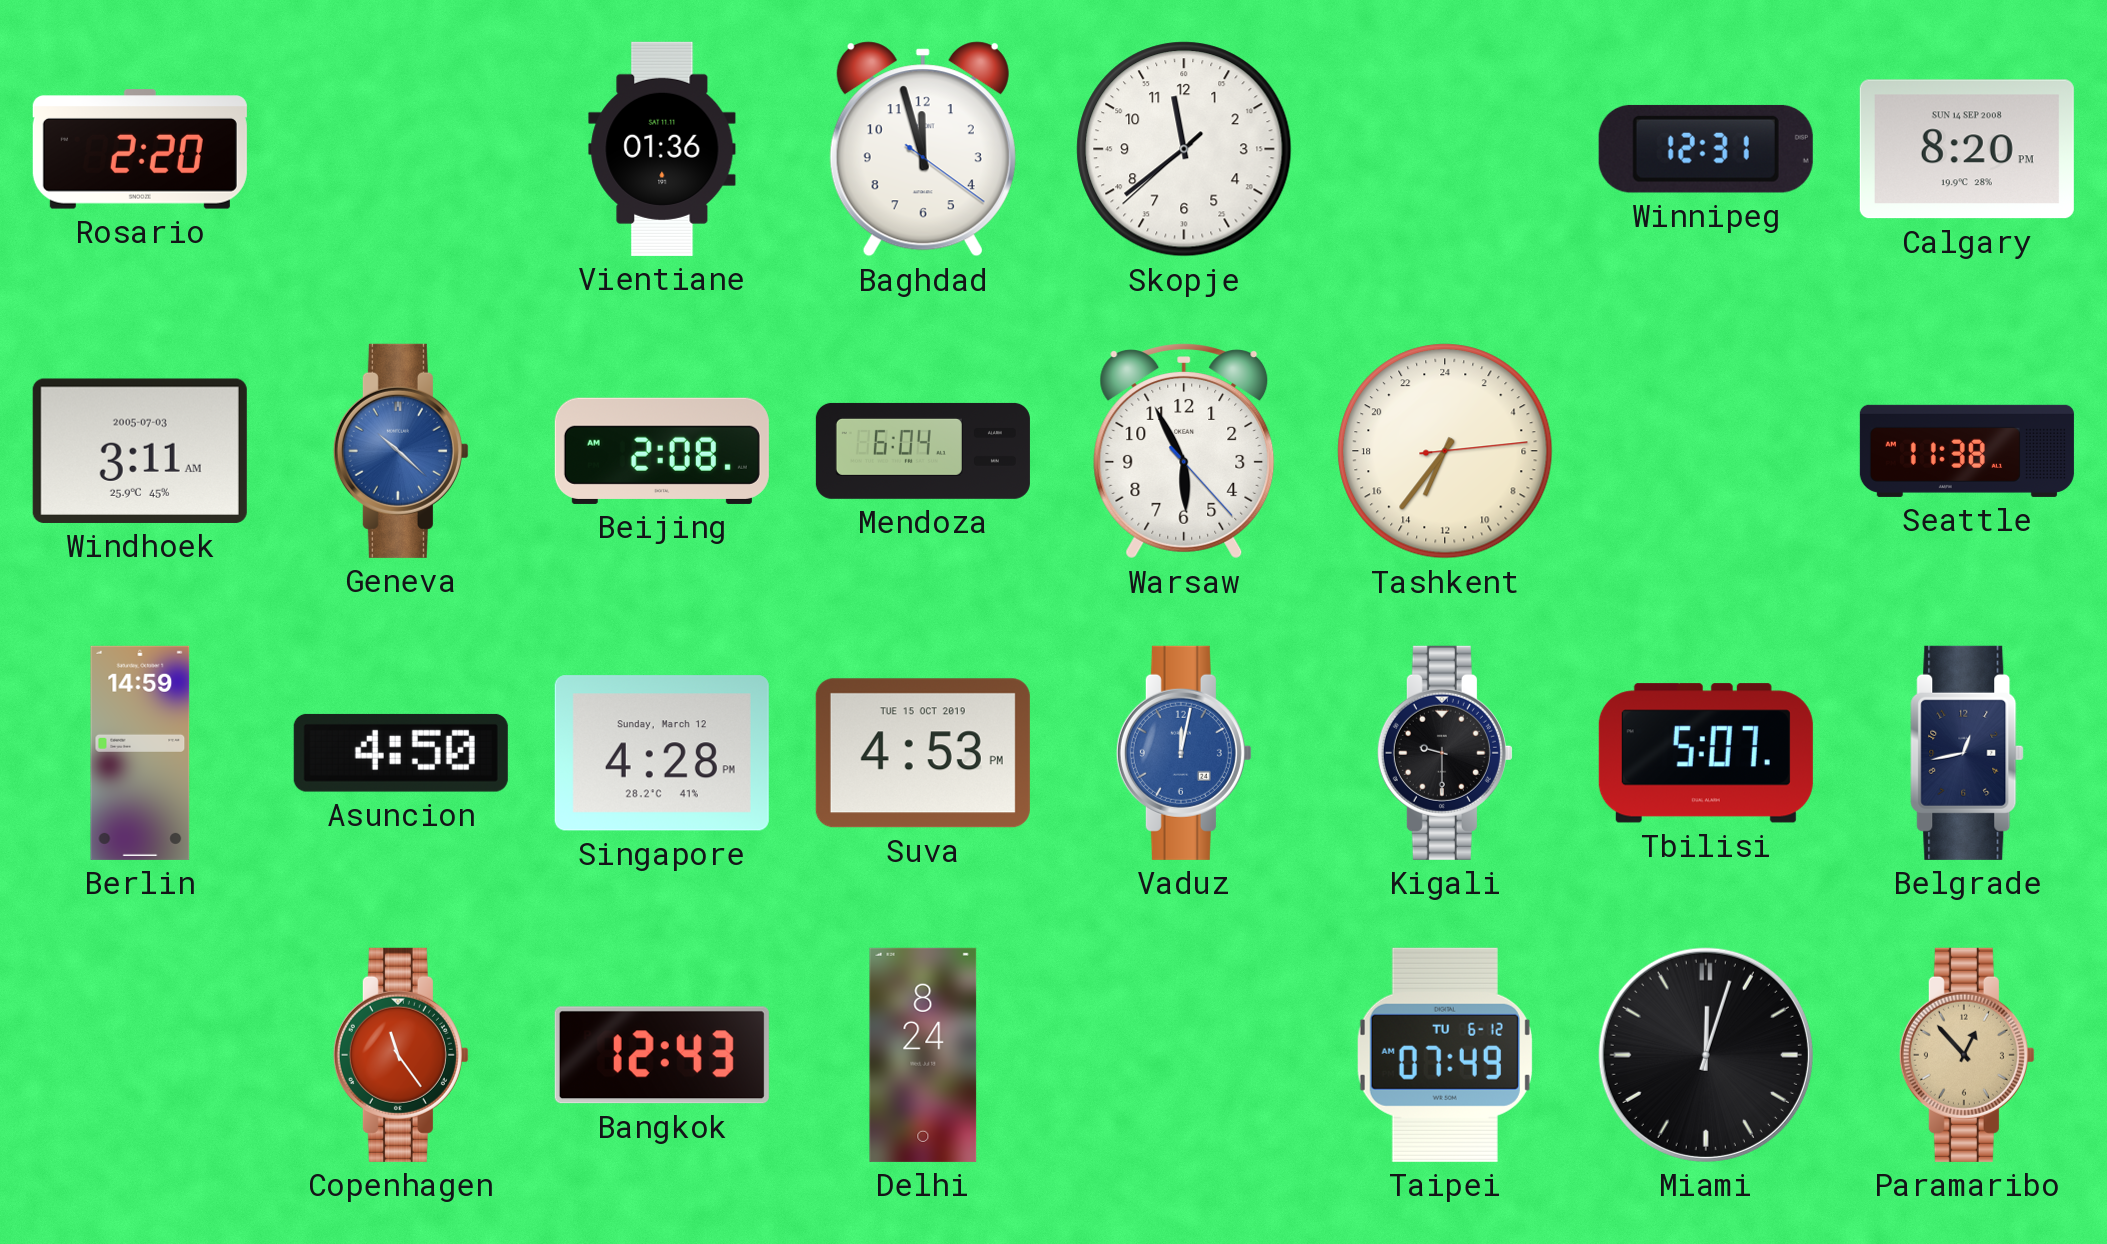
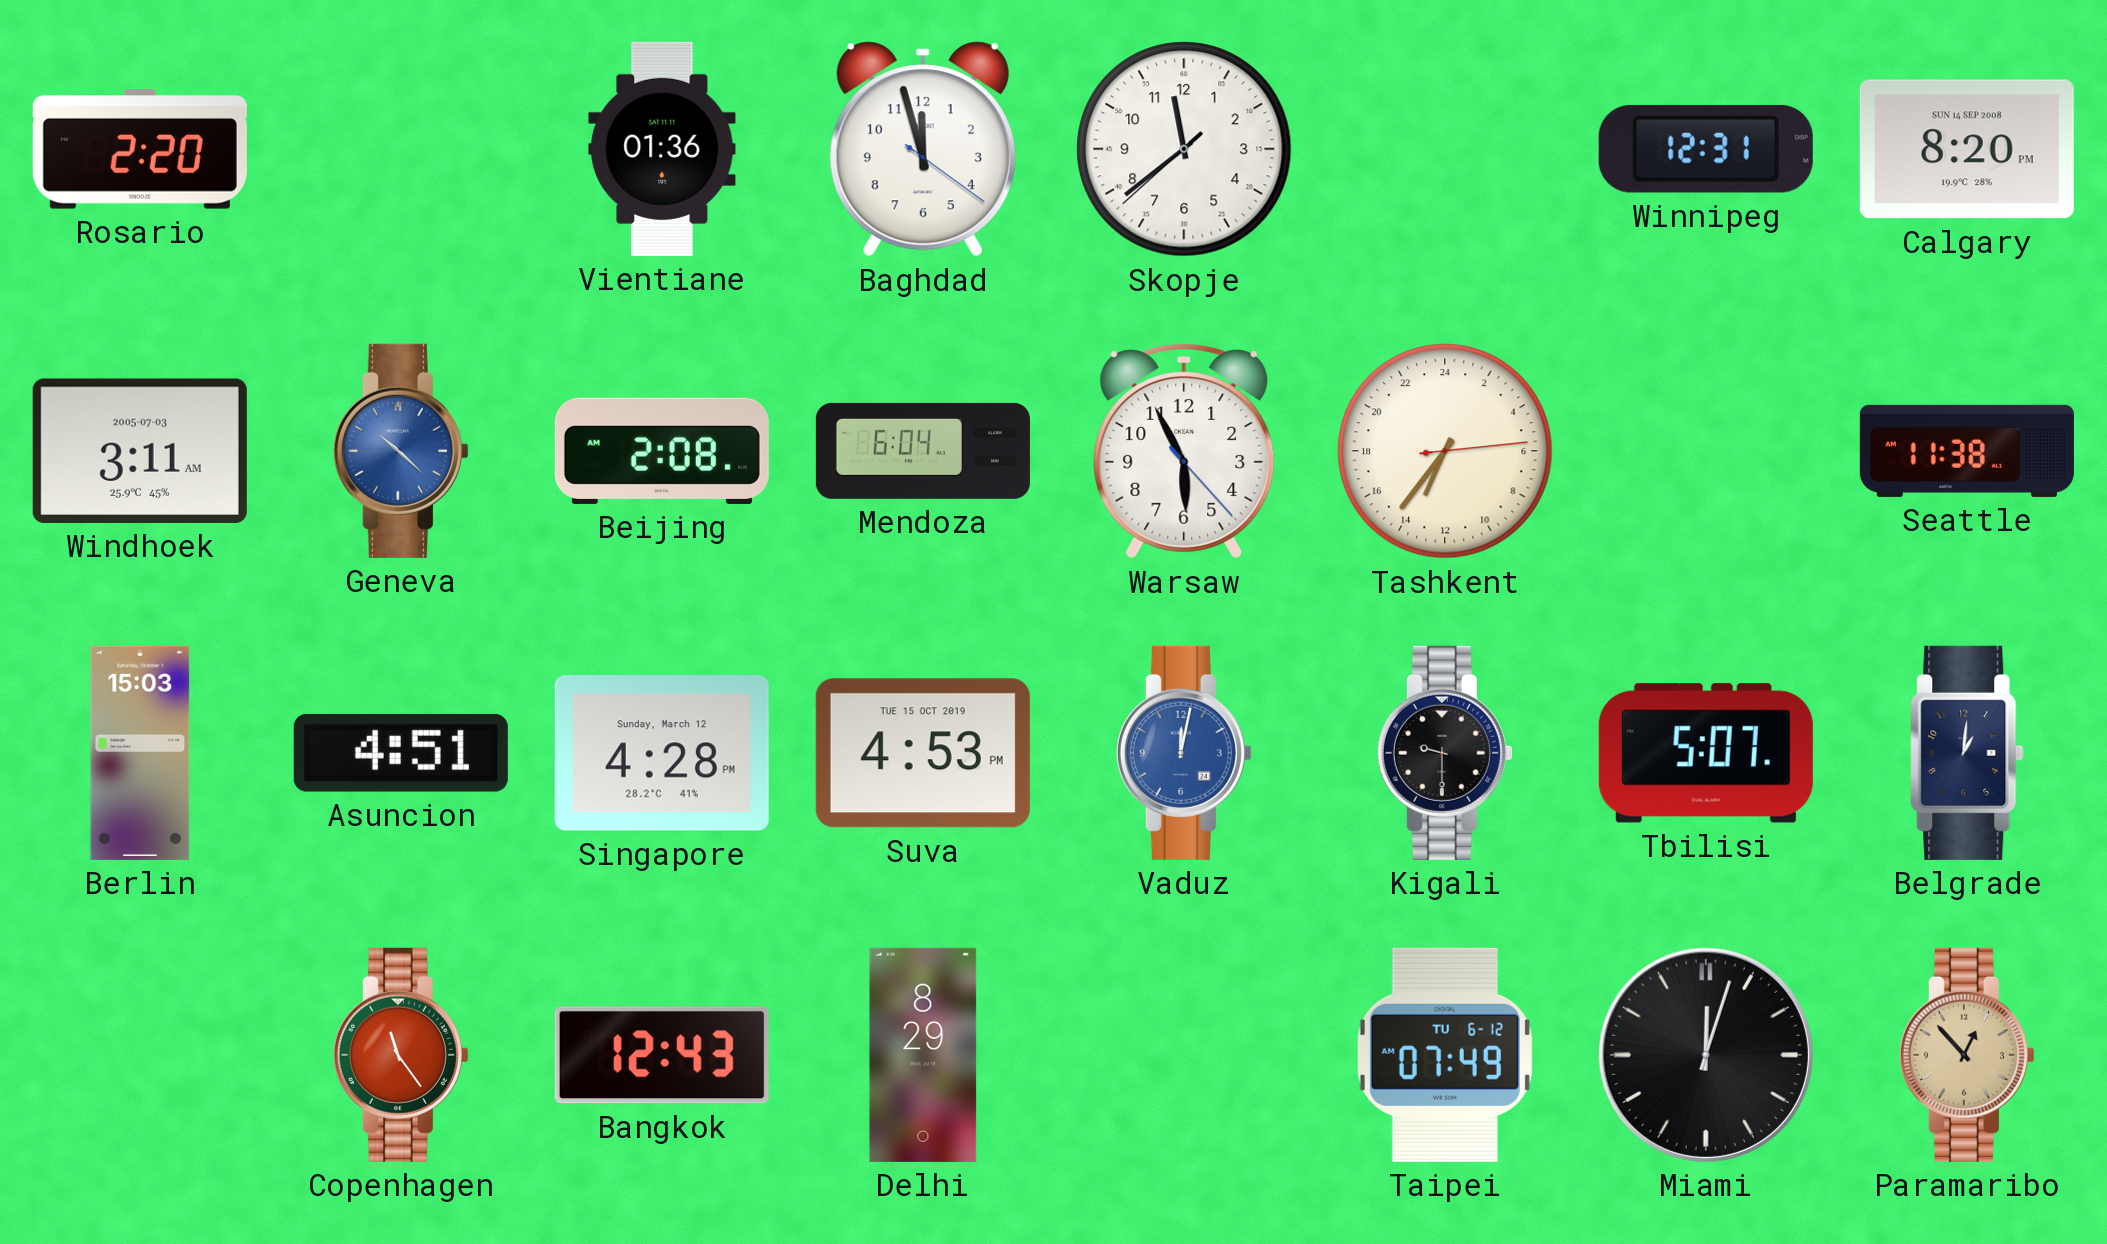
Berlin: 14:59 -> 15:03 (140, 753)
Asuncion: 4:50 -> 4:51 (401, 753)
Belgrade: 12:43 -> 1:01 (1967, 753)
Delhi: 8:24 -> 8:29 (923, 1055)
